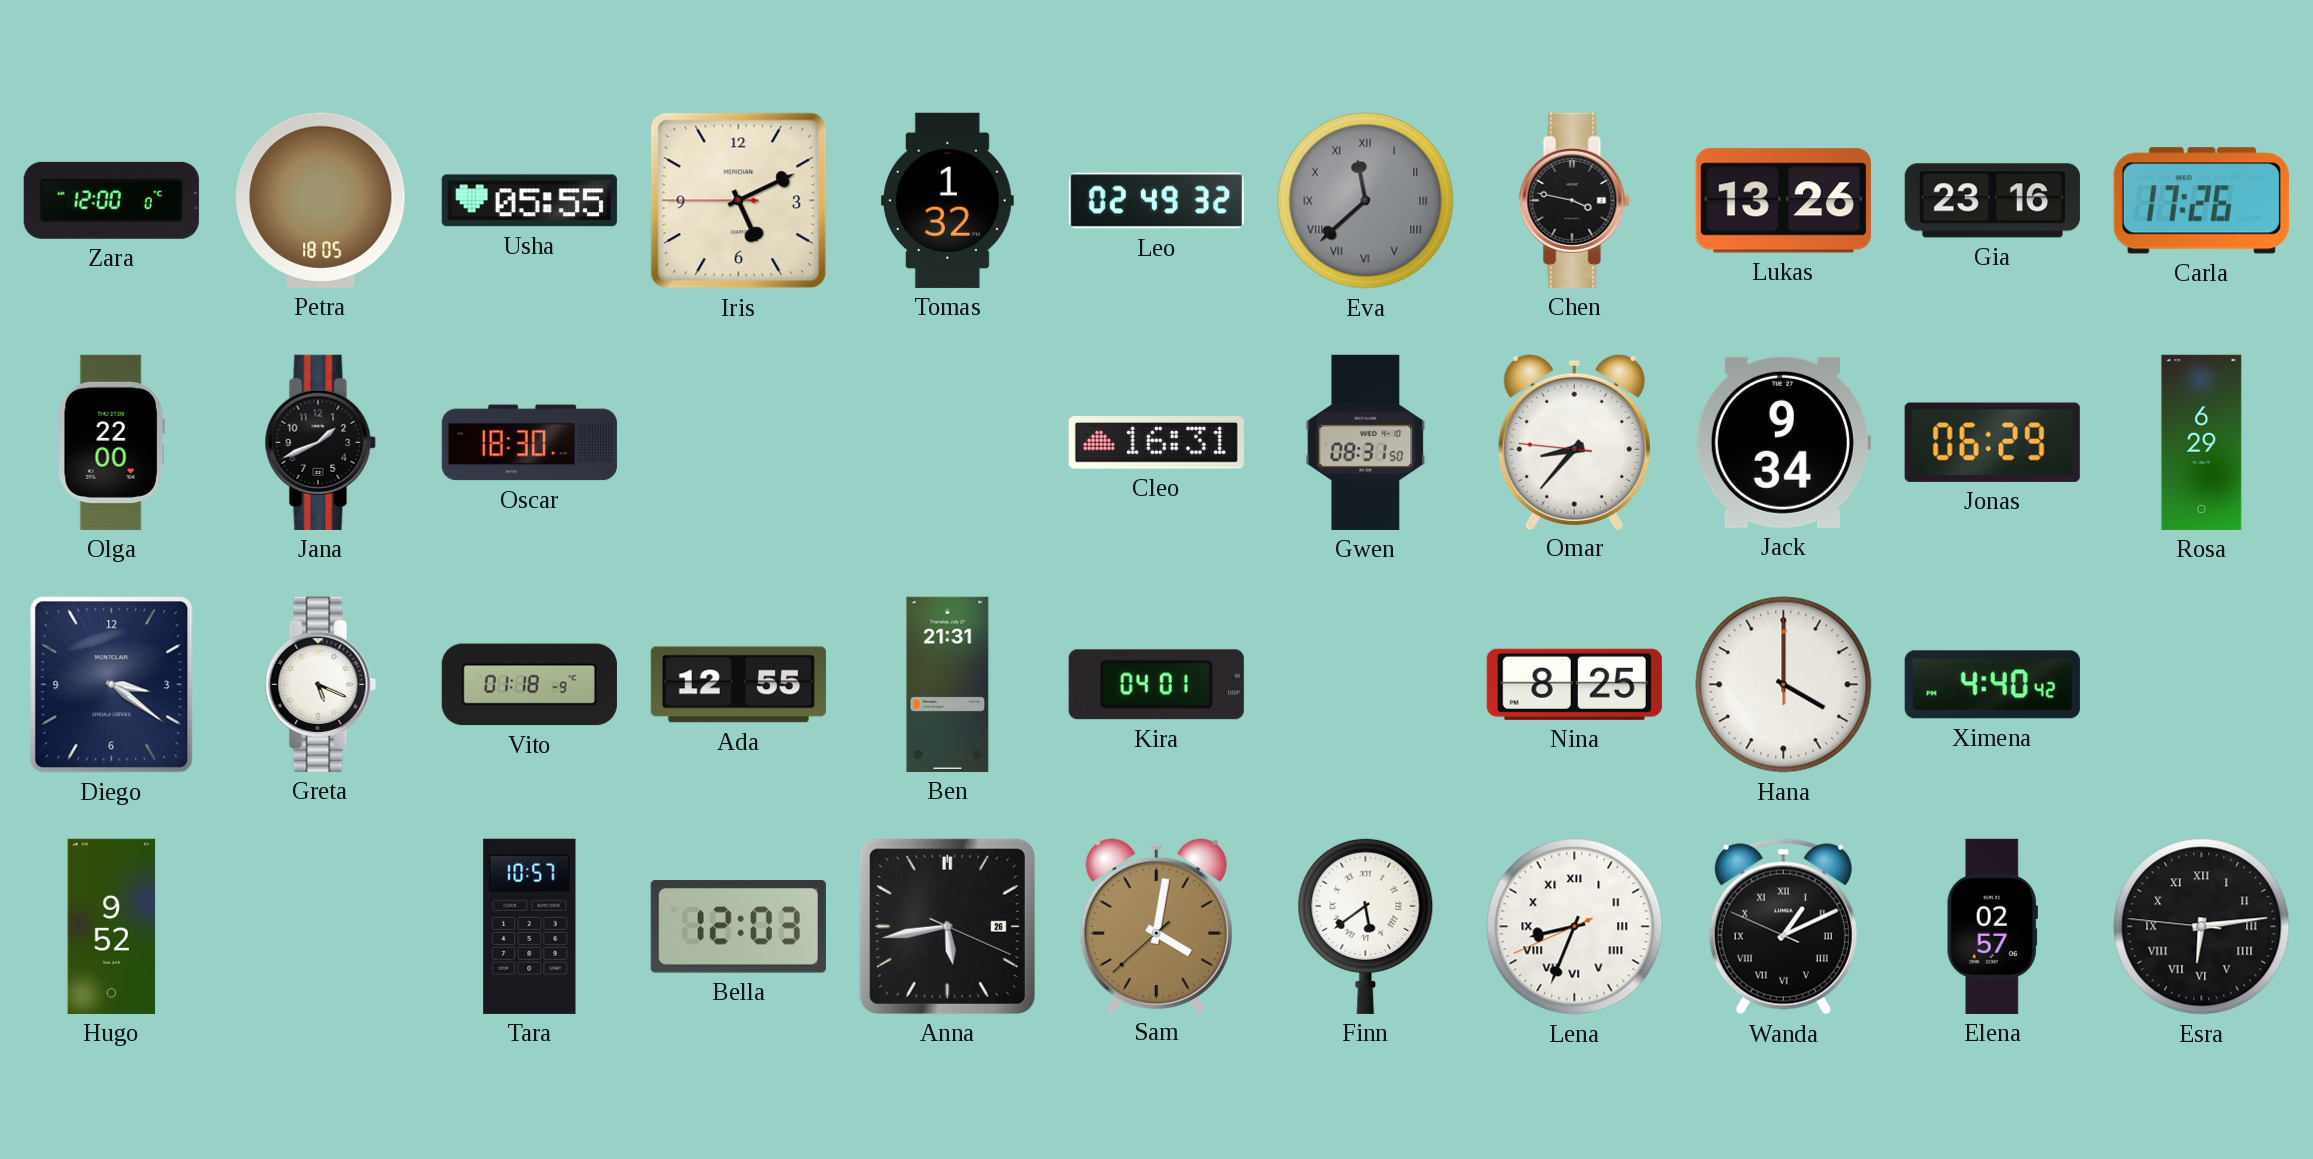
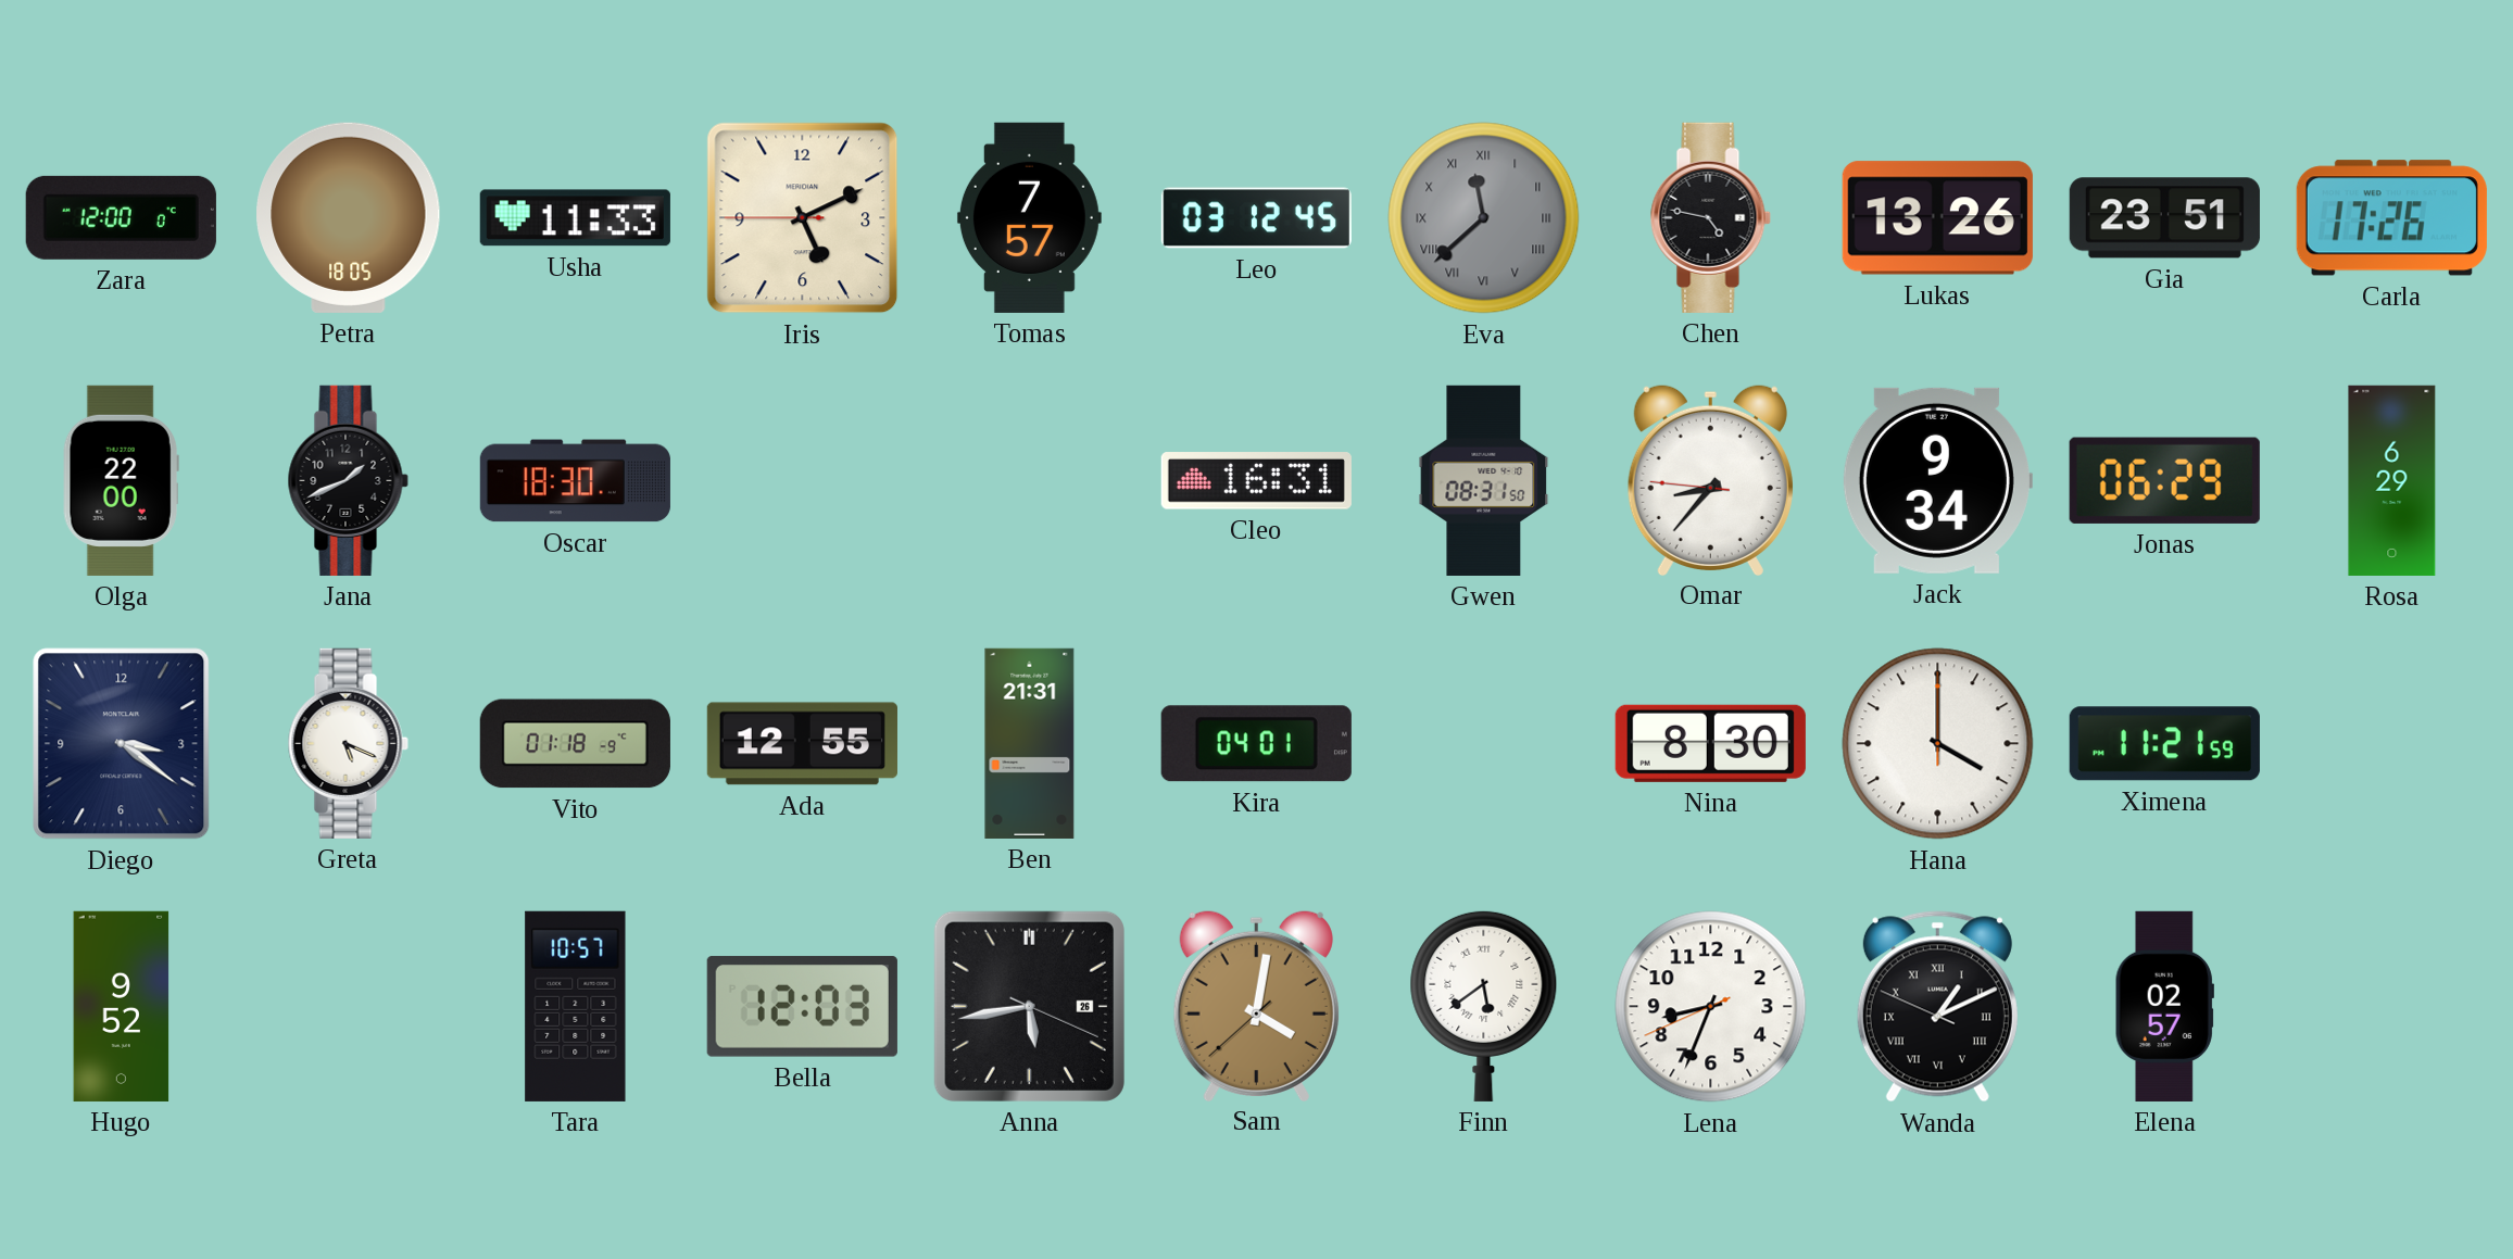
Usha: 05:55 -> 11:33 (575, 218)
Tomas: 1:32 -> 7:57 (1029, 217)
Leo: 02:49 -> 03:12 (1256, 218)
Chen: 3:47 -> 4:47 (1710, 217)
Gia: 23:16 -> 23:51 (2164, 218)
Nina: 8:25 -> 8:30 (1710, 743)
Ximena: 4:40 -> 11:21 (2164, 744)
Lena numerals: Roman -> Arabic (1711, 1007)
Esra: 6:13 -> none (2202, 927)
